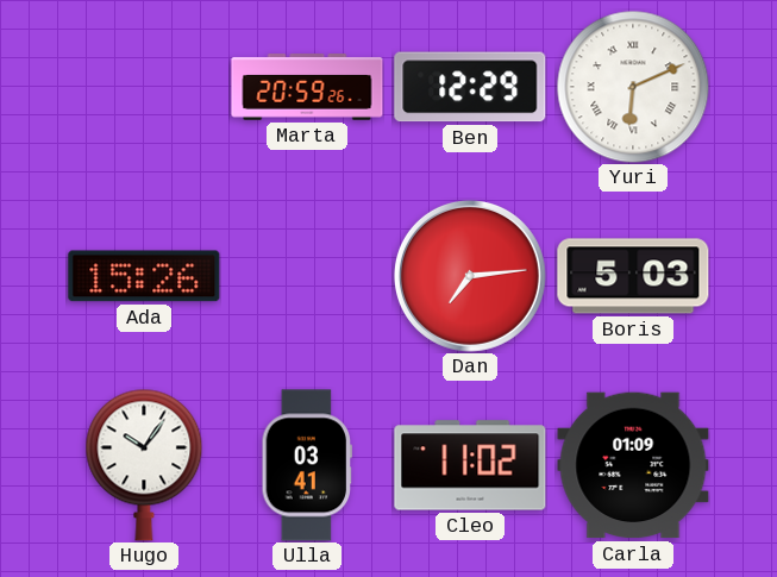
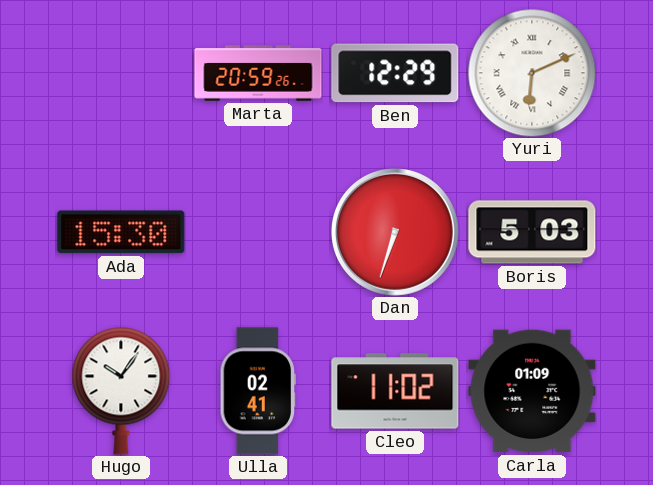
Ada: 15:26 -> 15:30 (121, 232)
Dan: 7:14 -> 6:33 (395, 232)
Ulla: 03:41 -> 02:41 (258, 391)
